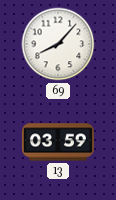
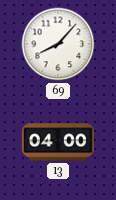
13: 03:59 -> 04:00 (58, 142)
